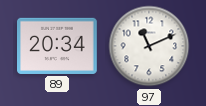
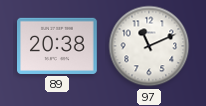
89: 20:34 -> 20:38 (58, 46)
